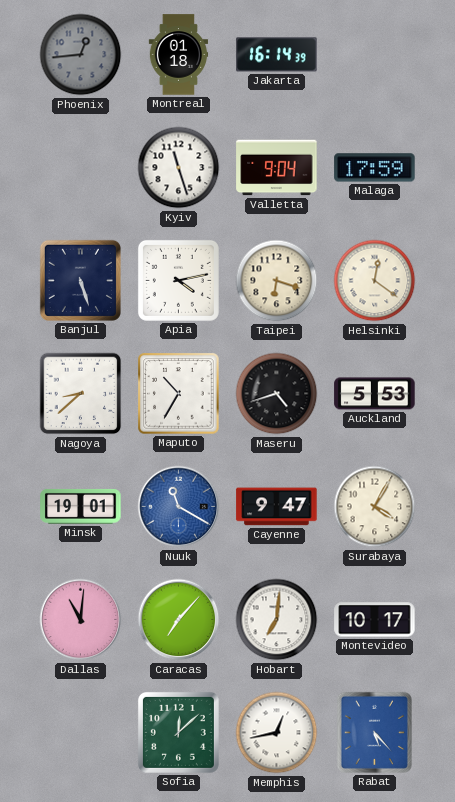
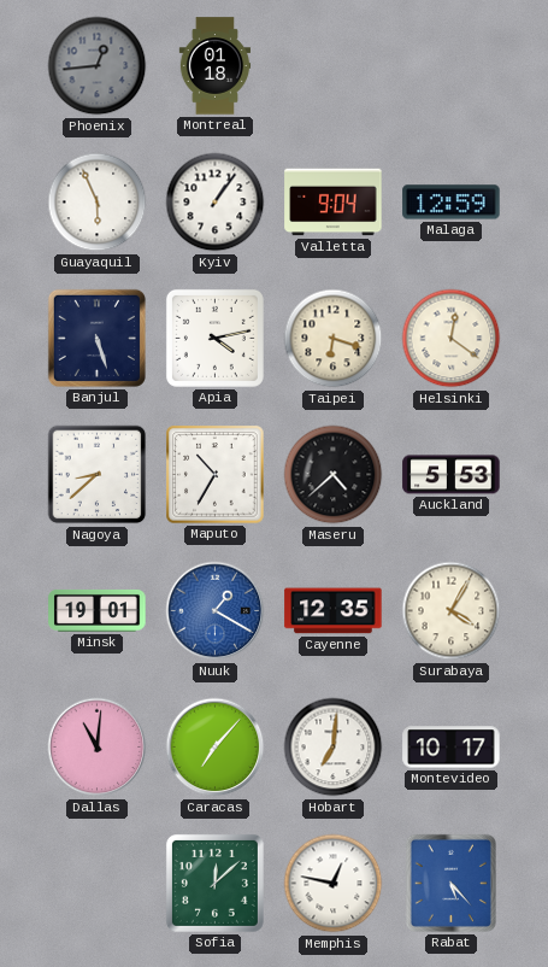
Jakarta: 16:14 -> none (277, 55)
Guayaquil: none -> 5:56 (98, 203)
Kyiv: 11:27 -> 1:06 (216, 203)
Malaga: 17:59 -> 12:59 (452, 203)
Maseru: 4:42 -> 4:38 (334, 475)
Nuuk: 11:20 -> 1:20 (216, 611)
Cayenne: 9:47 -> 12:35 (334, 611)
Memphis: 12:43 -> 12:47 (334, 884)
